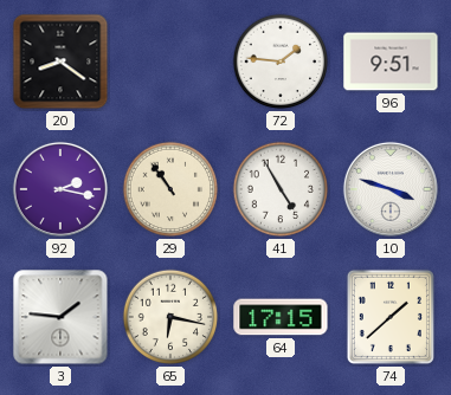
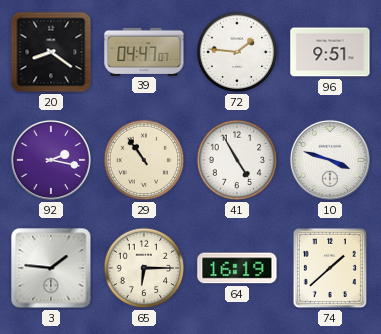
39: none -> 04:47 (144, 51)
65: 6:17 -> 6:15 (144, 268)
64: 17:15 -> 16:19 (237, 268)
